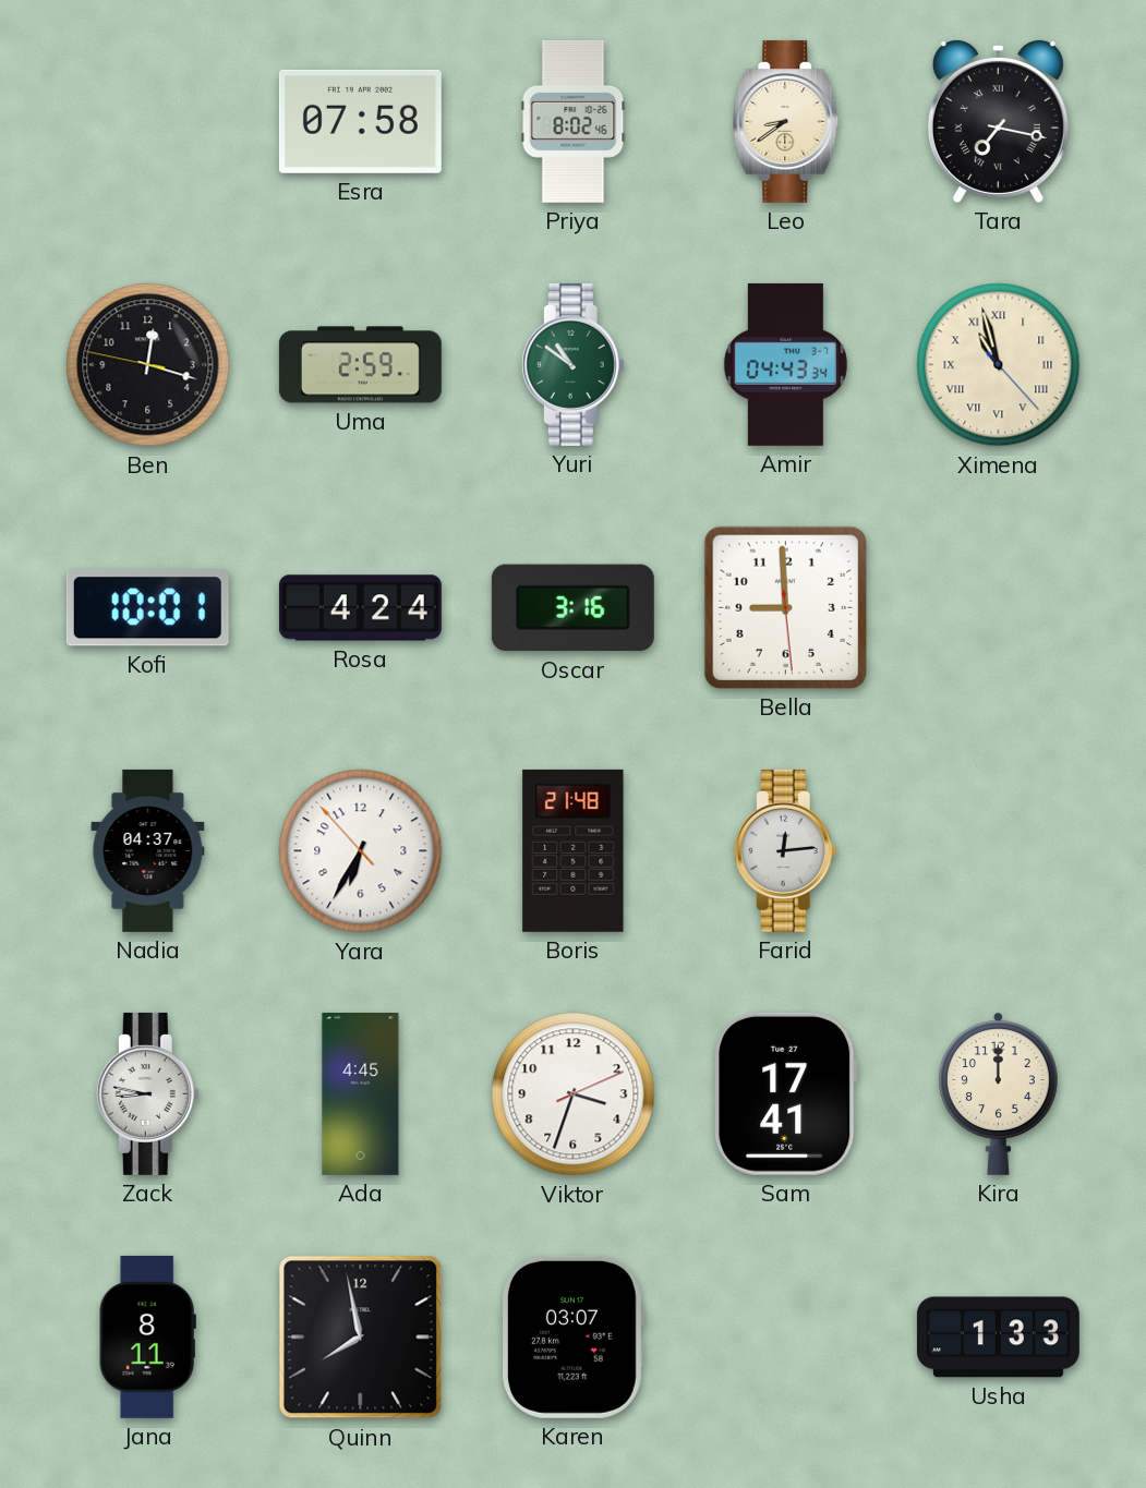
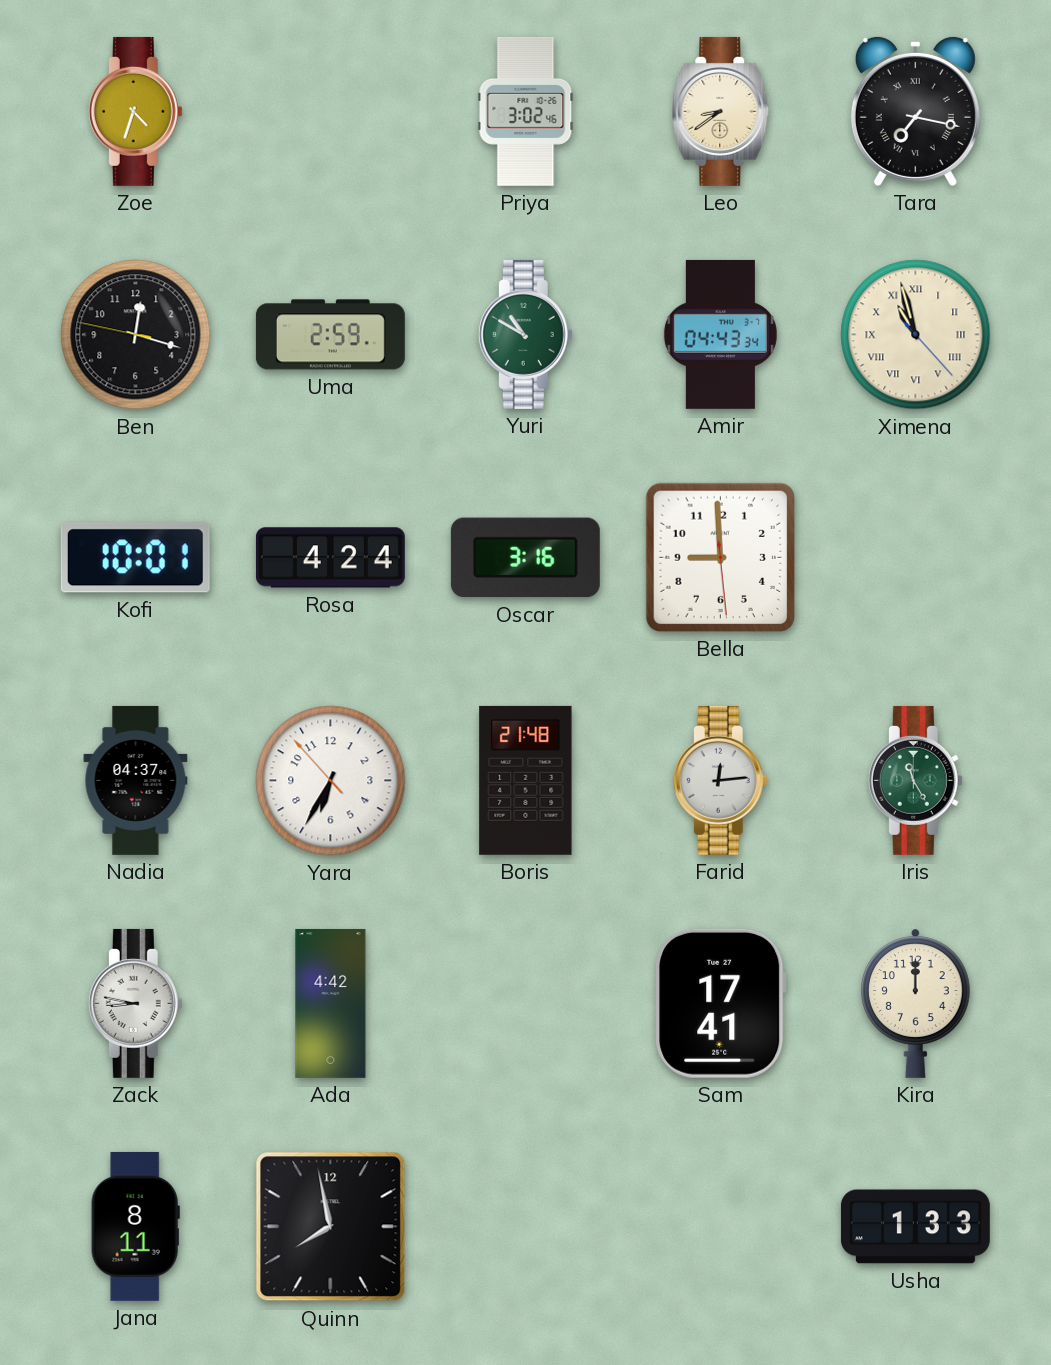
Zoe: none -> 4:33 (135, 111)
Esra: 07:58 -> none (360, 121)
Priya: 8:02 -> 3:02 (526, 111)
Yuri: 10:51 -> 10:50 (525, 334)
Iris: none -> 11:25 (915, 780)
Ada: 4:45 -> 4:42 (331, 1003)
Viktor: 3:33 -> none (574, 1094)
Karen: 03:07 -> none (572, 1336)
